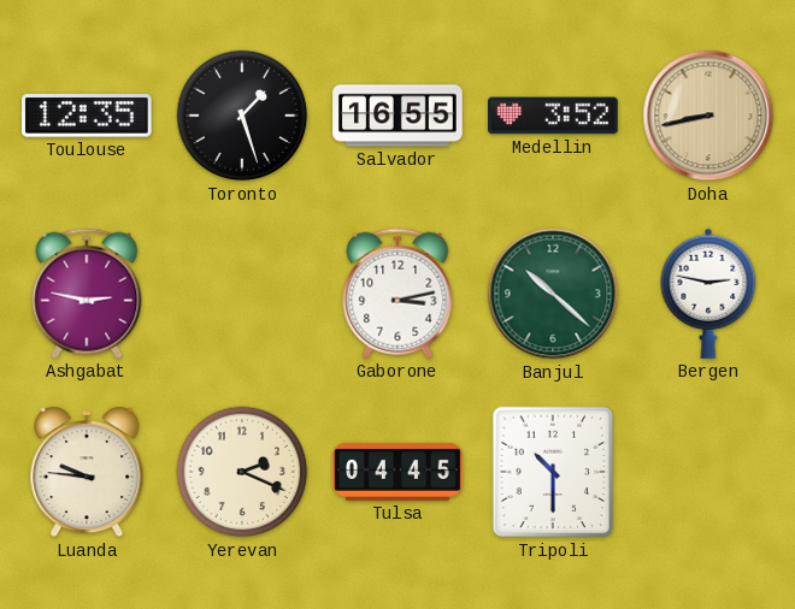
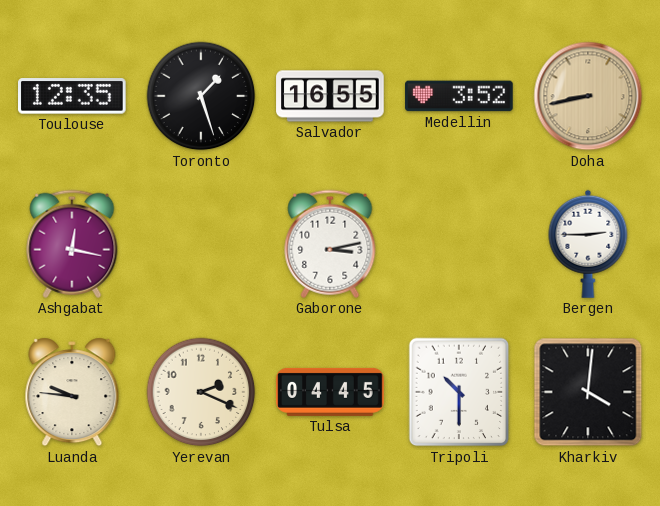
Ashgabat: 2:47 -> 12:17 (72, 244)
Banjul: 10:22 -> none (553, 294)
Bergen: 2:47 -> 2:45 (588, 244)
Kharkiv: none -> 4:01 (588, 392)
